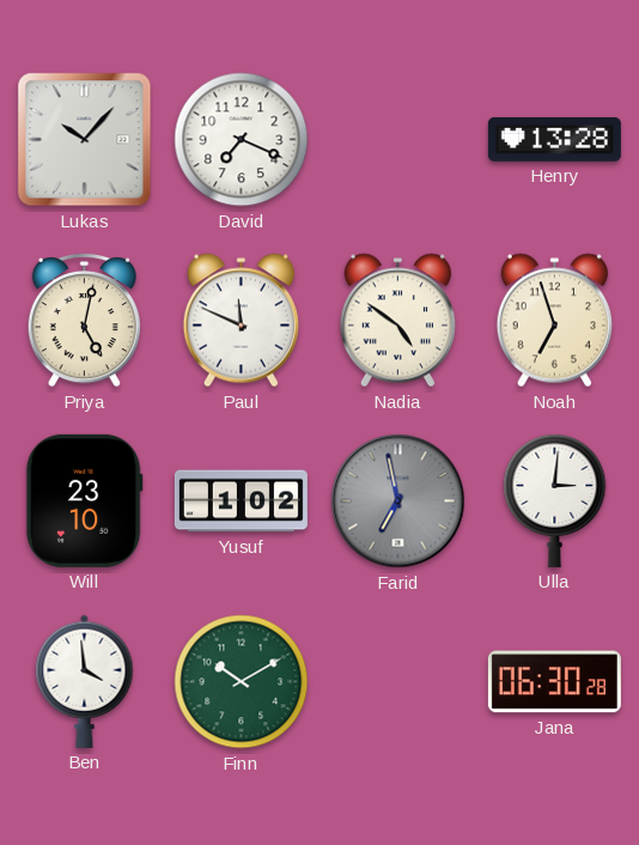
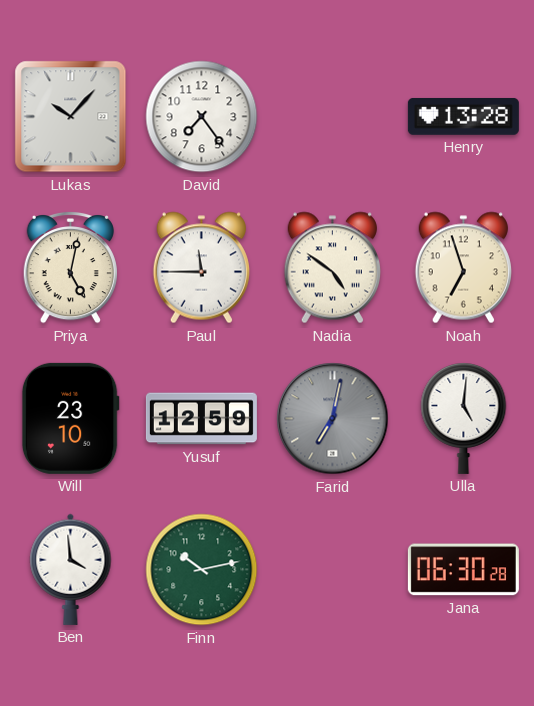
David: 7:19 -> 7:24 (202, 117)
Paul: 11:49 -> 11:45 (201, 268)
Yusuf: 1:02 -> 12:59 (201, 419)
Farid: 6:58 -> 7:02 (333, 419)
Ulla: 3:01 -> 5:01 (464, 419)
Finn: 10:10 -> 10:13 (202, 570)
